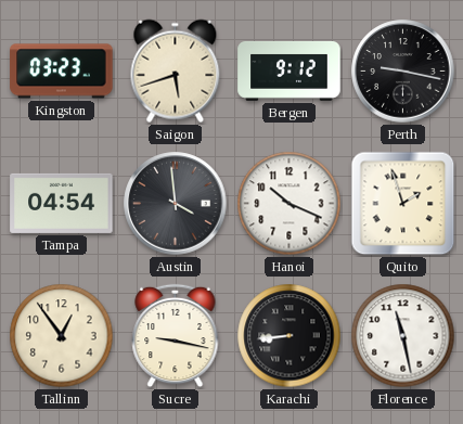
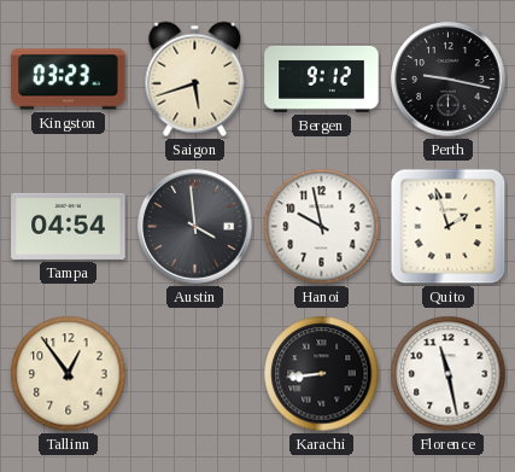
Hanoi: 10:19 -> 9:58 (322, 227)
Sucre: 9:17 -> none (176, 336)
